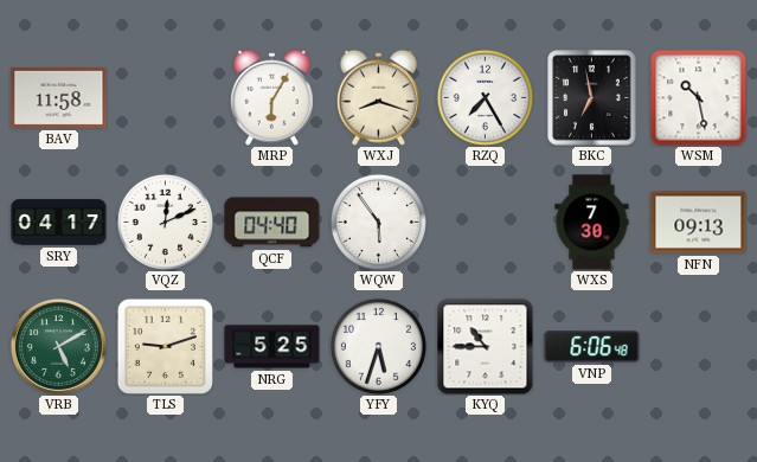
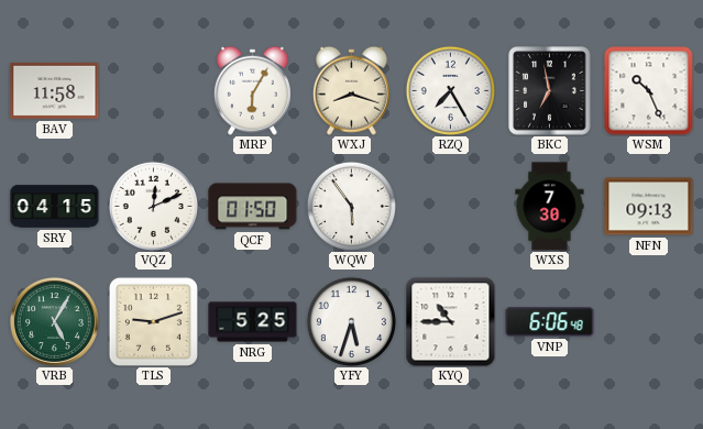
WSM: 10:28 -> 10:26 (649, 91)
SRY: 04:17 -> 04:15 (55, 207)
QCF: 04:40 -> 01:50 (253, 207)
VRB: 5:10 -> 5:05 (54, 321)
